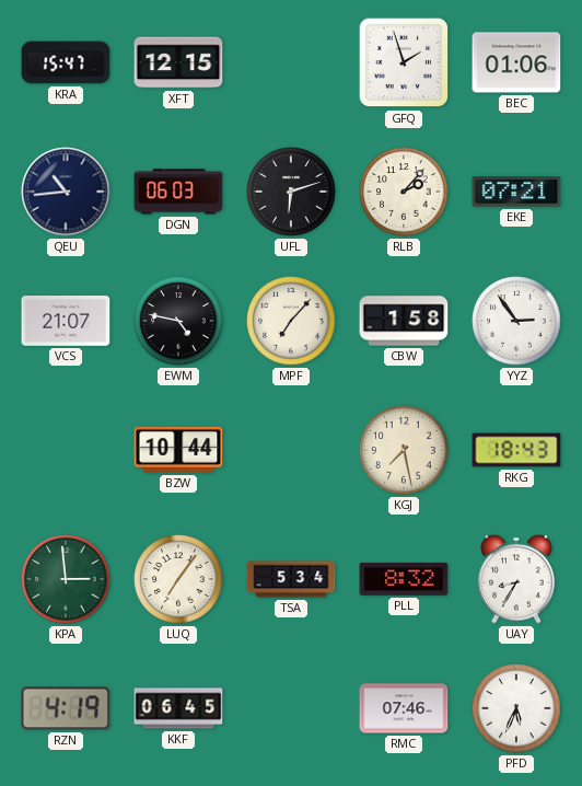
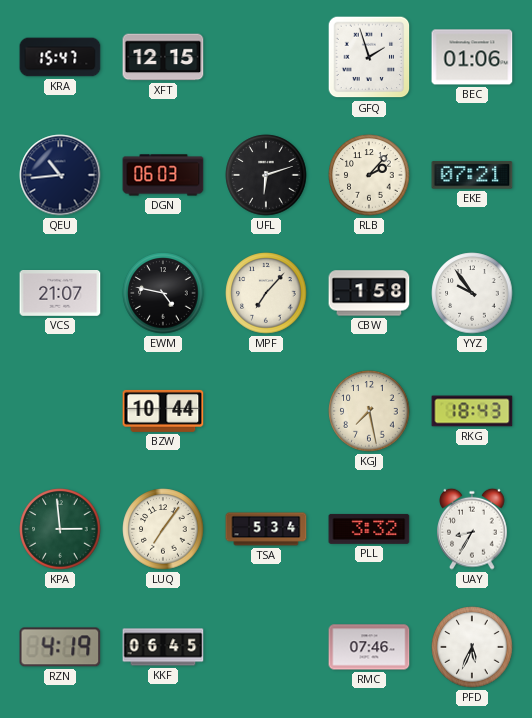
YYZ: 2:54 -> 9:54 (472, 293)
PLL: 8:32 -> 3:32 (369, 529)
